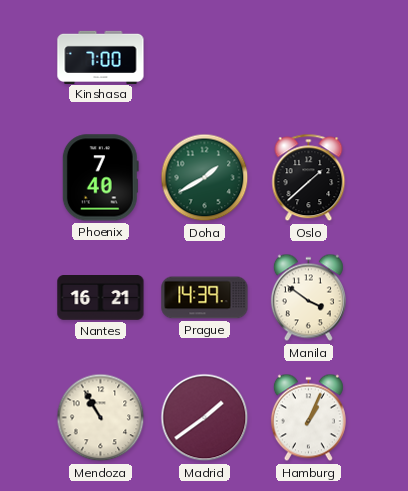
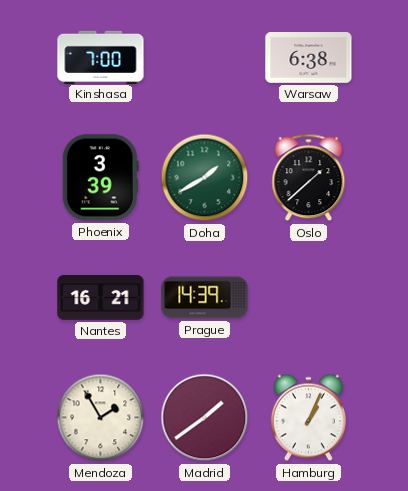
Warsaw: none -> 6:38 (309, 58)
Phoenix: 7:40 -> 3:39 (100, 178)
Manila: 3:51 -> none (308, 298)
Mendoza: 10:55 -> 1:55 (101, 418)
